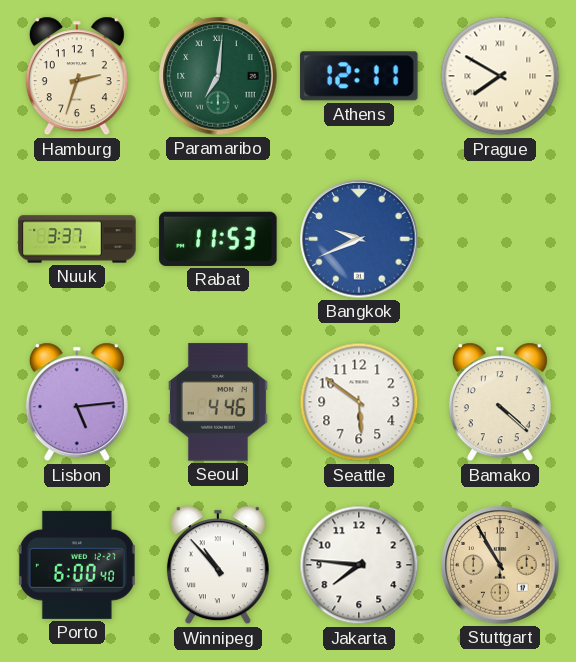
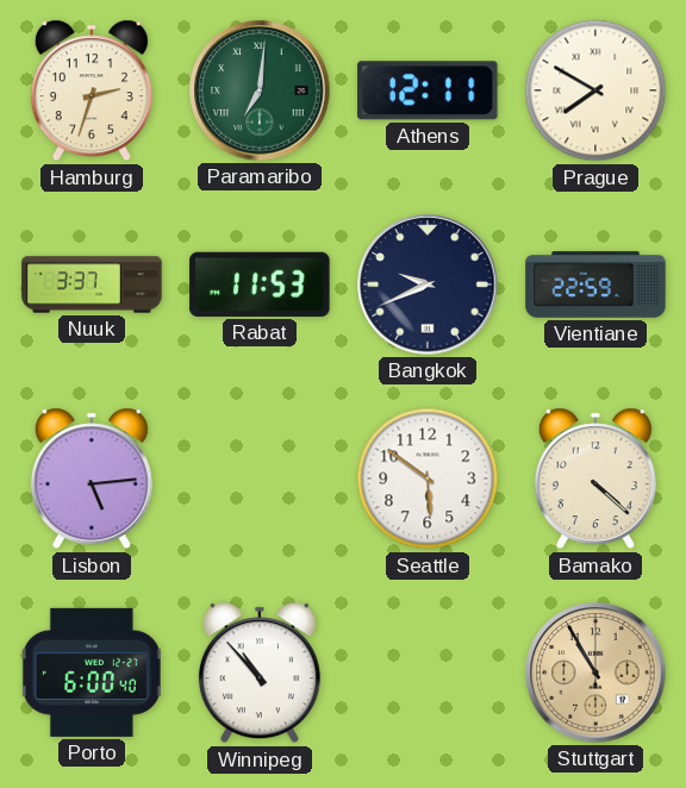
Bangkok dial: blue -> navy (428, 284)
Vientiane: none -> 22:59 (595, 284)
Seoul: 4:46 -> none (218, 402)
Jakarta: 7:46 -> none (359, 565)
